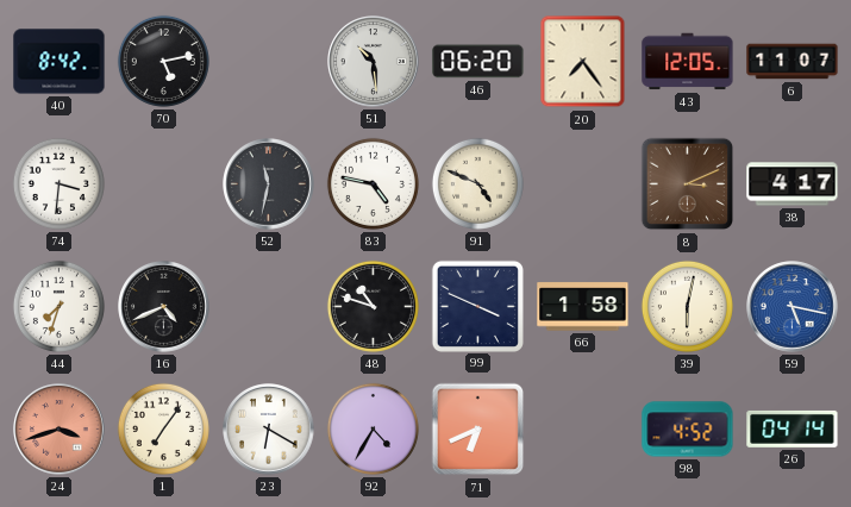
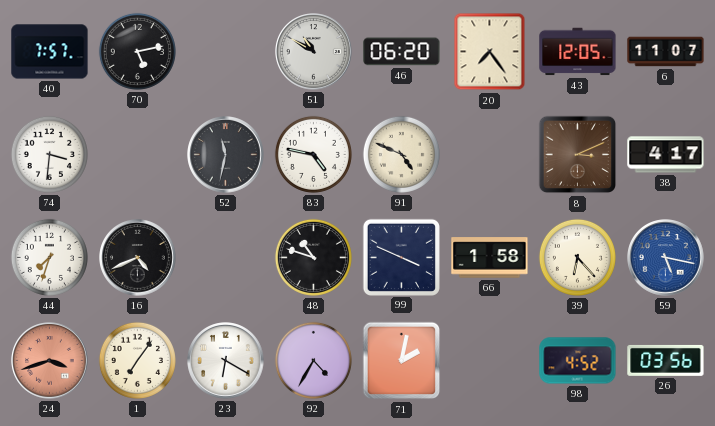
40: 8:42 -> 7:57 (50, 52)
51: 10:29 -> 10:50 (314, 52)
39: 6:02 -> 6:23 (577, 257)
71: 6:41 -> 2:02 (402, 361)
26: 04:14 -> 03:56 (666, 360)
